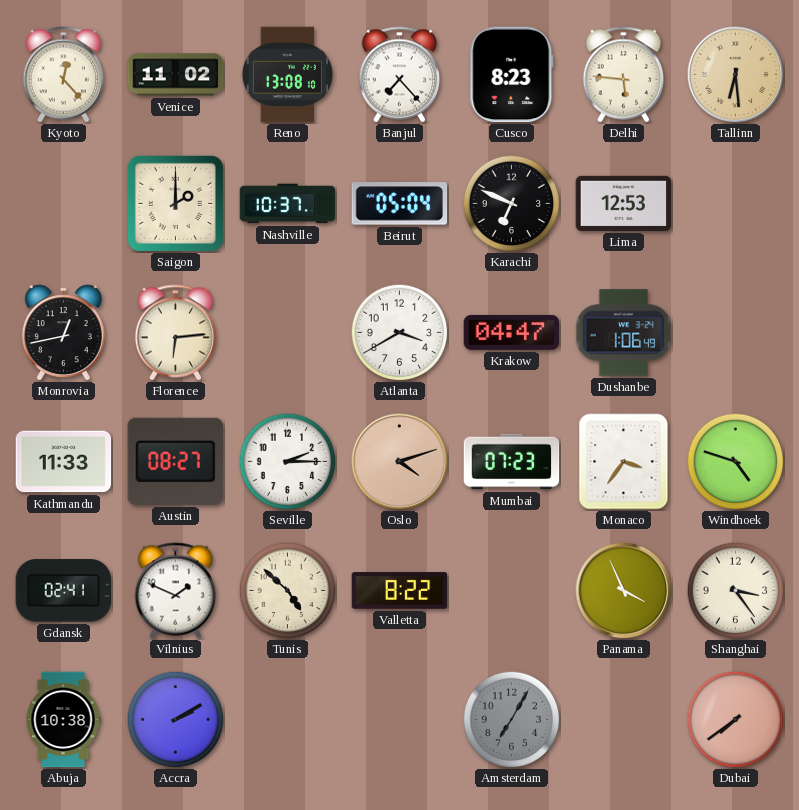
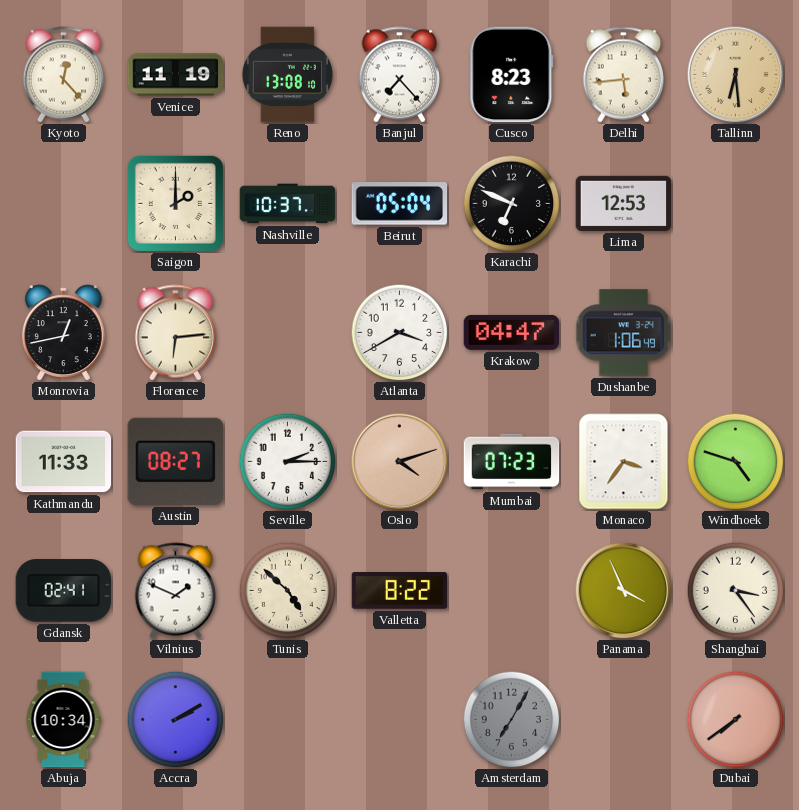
Venice: 11:02 -> 11:19 (176, 75)
Delhi: 5:46 -> 5:44 (624, 75)
Abuja: 10:38 -> 10:34 (63, 720)
